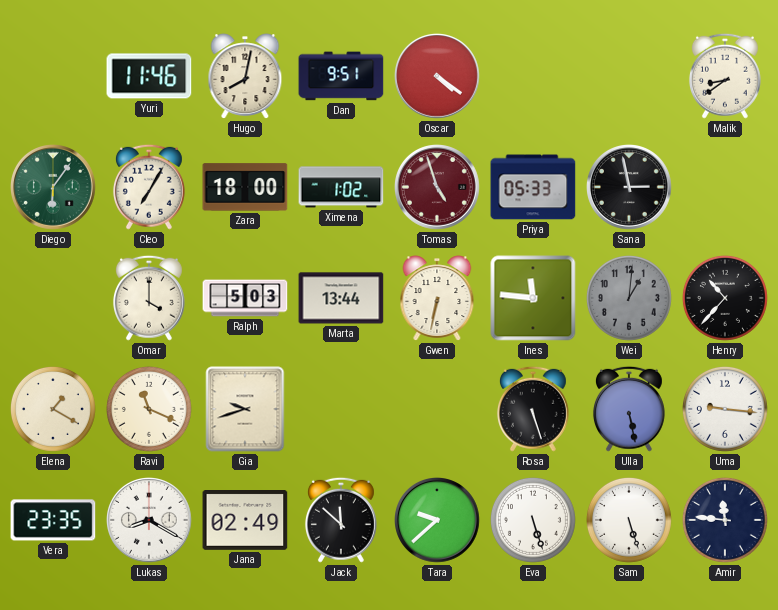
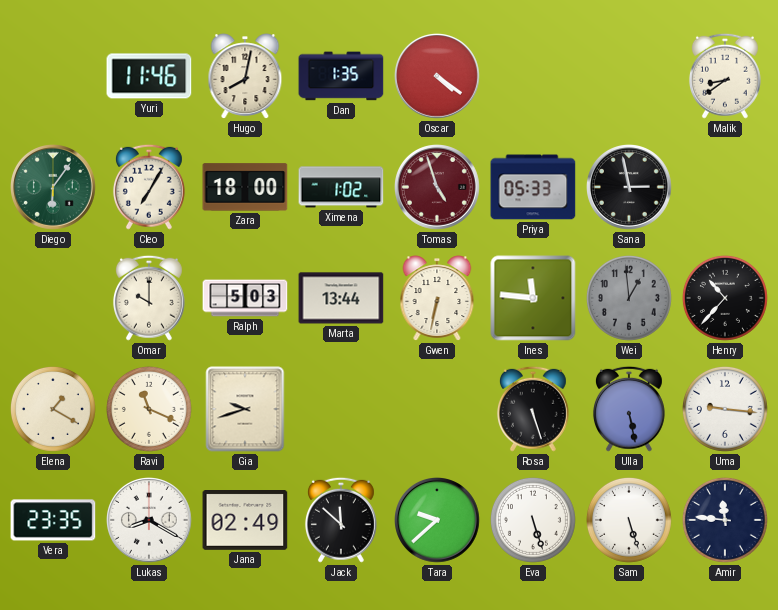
Dan: 9:51 -> 1:35 (341, 76)
Omar: 4:00 -> 10:00 (149, 298)
Wei: 1:01 -> 12:59 (629, 298)
